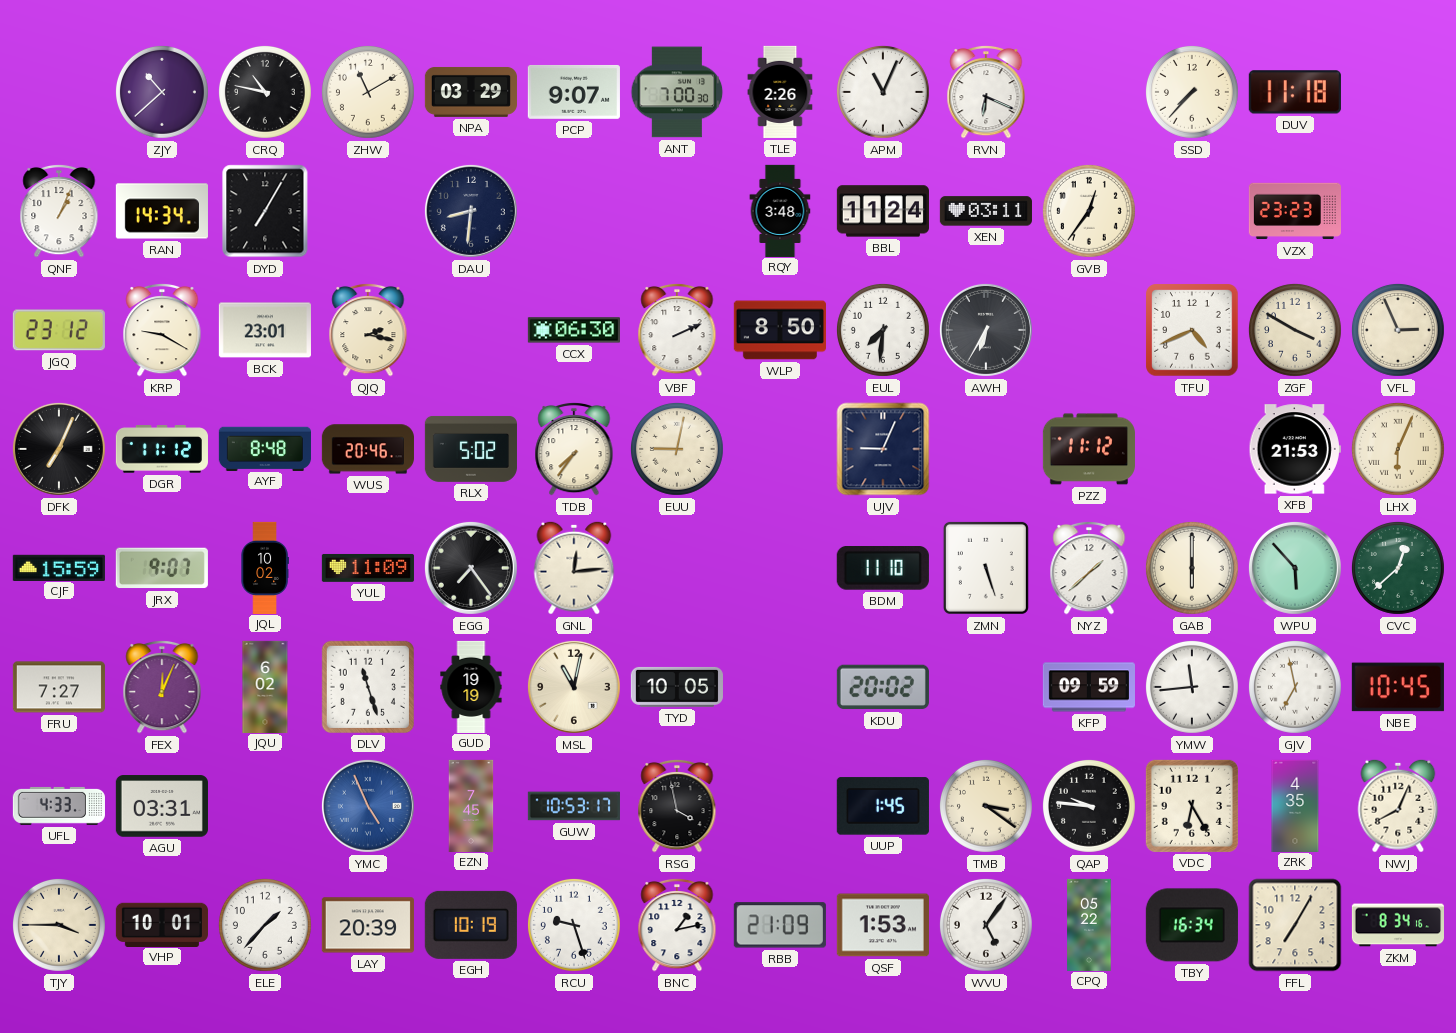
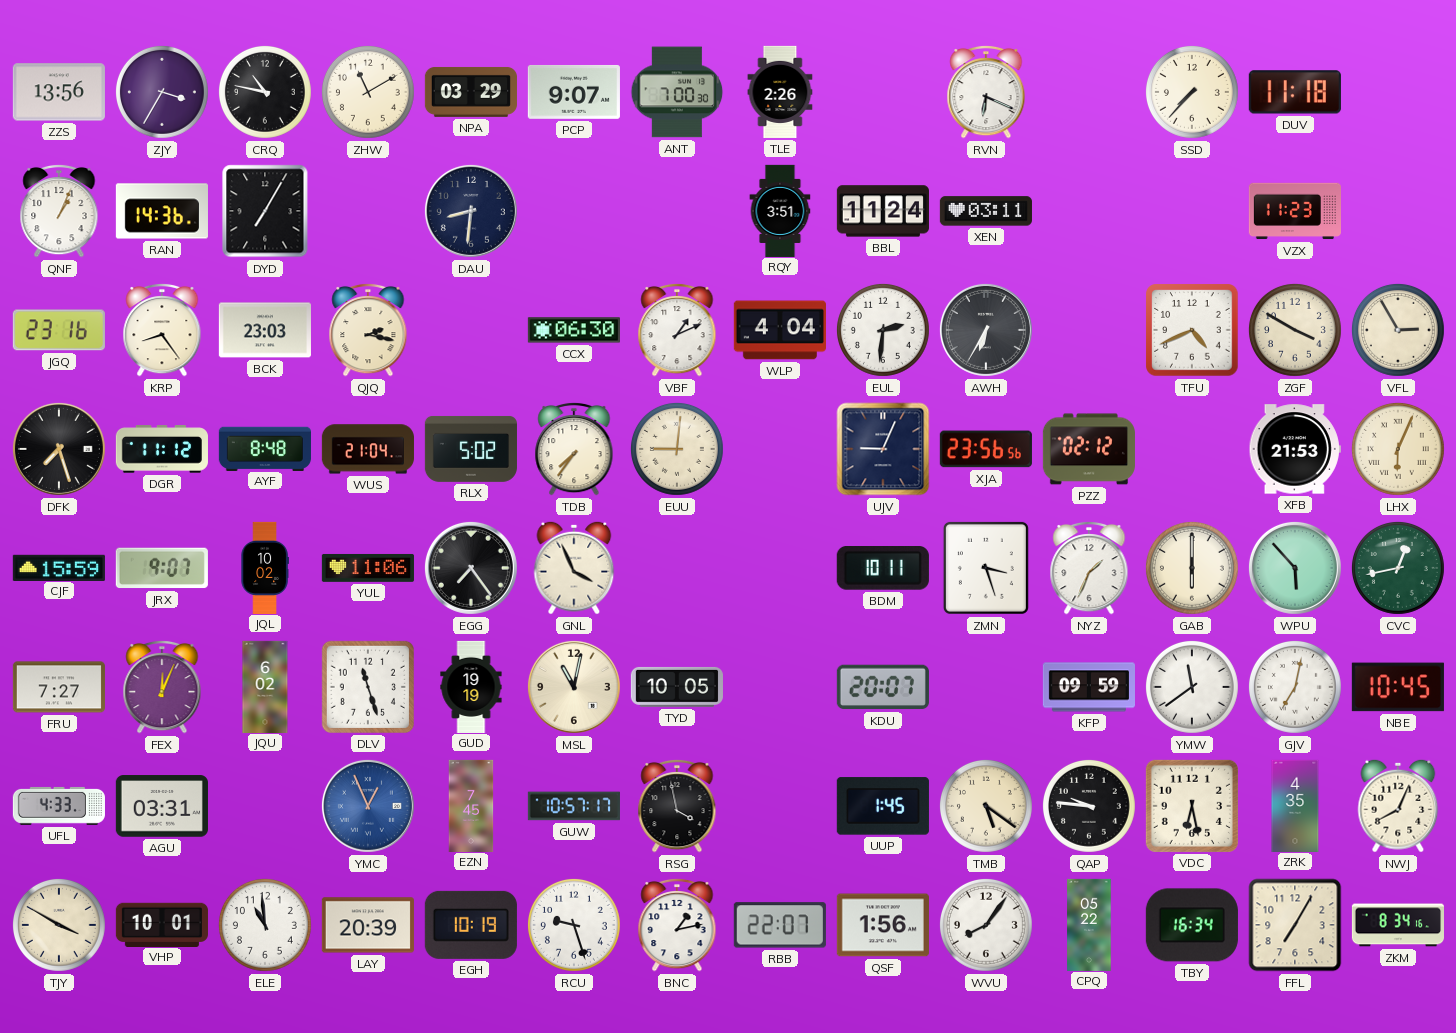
ZZS: none -> 13:56 (59, 92)
ZJY: 10:38 -> 3:35 (162, 92)
APM: 11:04 -> none (883, 92)
RAN: 14:34 -> 14:36 (162, 211)
RQY: 3:48 -> 3:51 (780, 210)
GVB: 12:36 -> none (1089, 211)
VZX: 23:23 -> 11:23 (1294, 211)
JGQ: 23:12 -> 23:16 (59, 330)
KRP: 9:20 -> 8:24 (162, 330)
BCK: 23:01 -> 23:03 (265, 330)
VBF: 2:11 -> 1:11 (677, 330)
WLP: 8:50 -> 4:04 (780, 330)
EUL: 7:31 -> 2:31 (883, 330)
VFL: 2:56 -> 2:55 (1398, 330)
DFK: 7:04 -> 7:27 (59, 449)
WUS: 20:46 -> 21:04 (368, 449)
EUU: 9:02 -> 9:01 (677, 449)
XJA: none -> 23:56 (986, 449)
PZZ: 11:12 -> 02:12 (1089, 449)
YUL: 11:09 -> 11:06 (368, 568)
GNL: 12:14 -> 3:56 (574, 568)
BDM: 11:10 -> 10:11 (883, 569)
ZMN: 5:27 -> 3:27 (986, 568)
NYZ: 1:38 -> 1:34 (1089, 568)
CVC: 12:38 -> 12:43 (1398, 568)
KDU: 20:02 -> 20:07 (883, 687)
YMW: 11:44 -> 11:39 (1192, 687)
GJV: 6:58 -> 7:02 (1295, 687)
YMC: 4:56 -> 12:56 (368, 806)
GUW: 10:53 -> 10:57 (574, 806)
TMB: 3:21 -> 5:21 (986, 806)
VDC: 6:25 -> 6:28 (1192, 806)
TJY: 3:45 -> 3:50 (59, 925)
ELE: 1:37 -> 10:59 (265, 925)
RBB: 21:09 -> 22:07 (780, 925)
QSF: 1:53 -> 1:56 (883, 925)
WVU: 5:06 -> 8:06 (986, 925)
